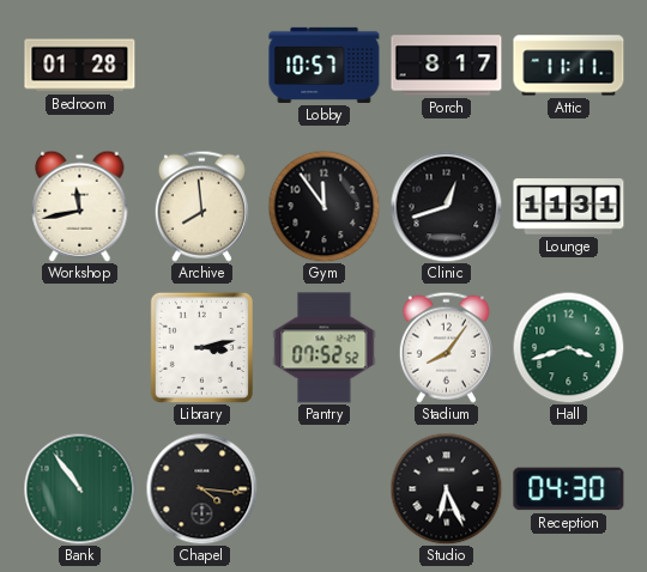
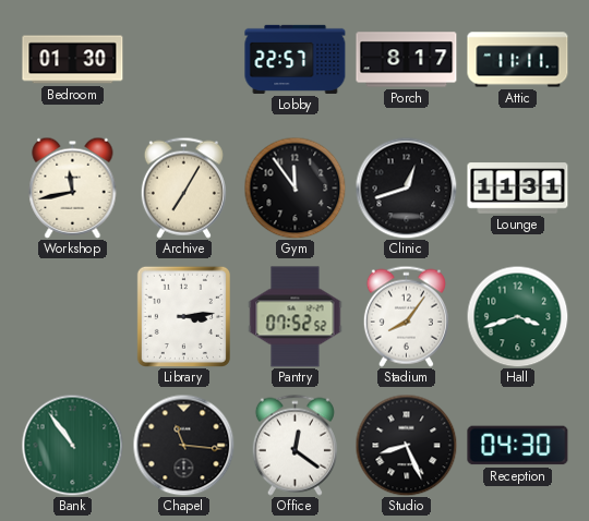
Bedroom: 01:28 -> 01:30 (73, 60)
Lobby: 10:57 -> 22:57 (296, 59)
Archive: 7:59 -> 7:05 (183, 187)
Library: 3:13 -> 3:14 (183, 316)
Chapel: 4:16 -> 11:16 (183, 445)
Office: none -> 12:21 (294, 445)
Studio: 6:26 -> 8:26 (406, 445)
